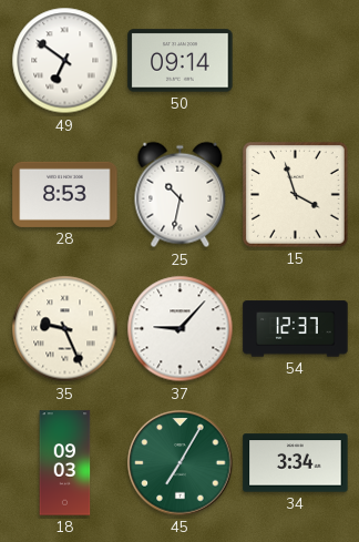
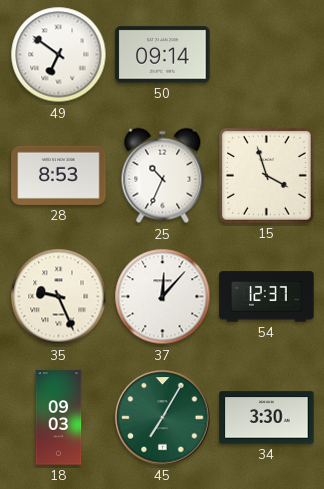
25: 10:32 -> 10:34 (163, 176)
37: 9:07 -> 12:07 (163, 297)
34: 3:34 -> 3:30 (267, 418)
